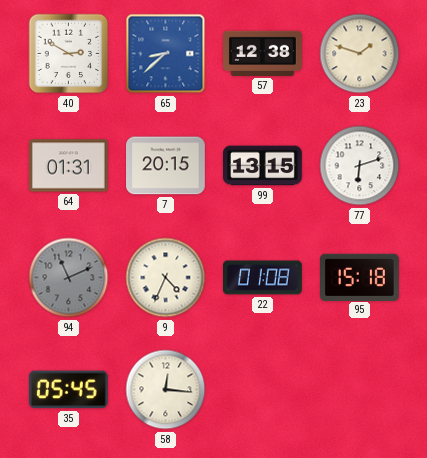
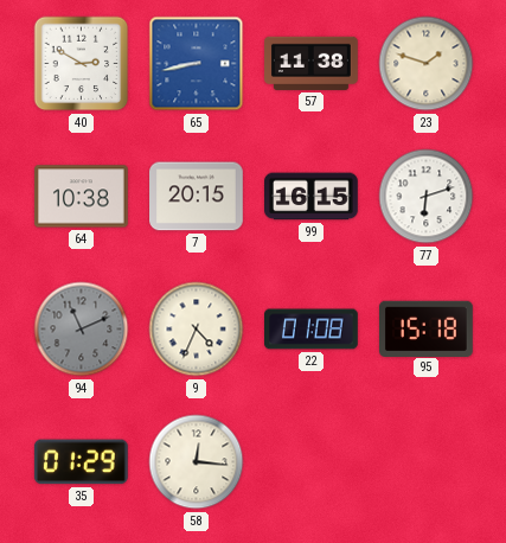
65: 8:38 -> 8:43 (197, 64)
57: 12:38 -> 11:38 (312, 63)
64: 01:31 -> 10:38 (82, 197)
99: 13:15 -> 16:15 (312, 197)
35: 05:45 -> 01:29 (81, 462)
